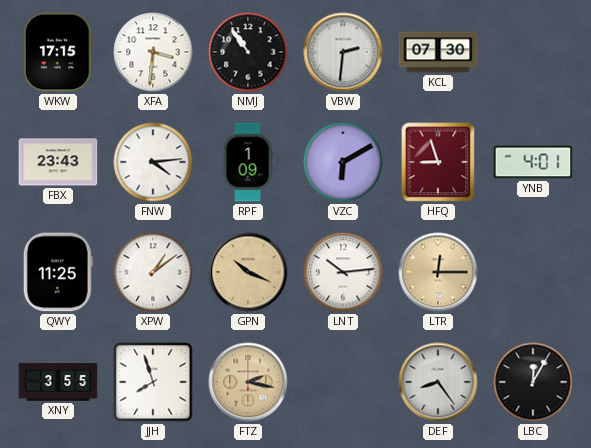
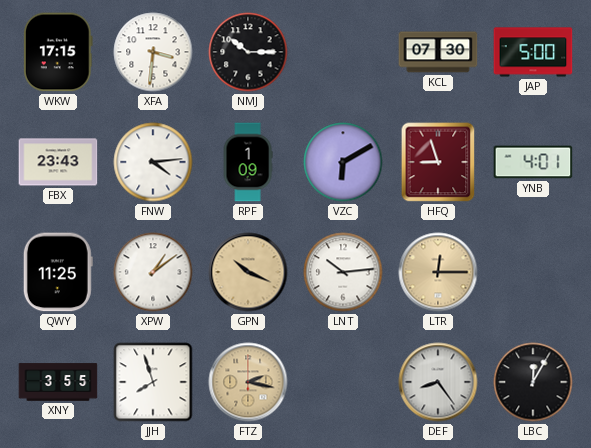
NMJ: 10:54 -> 10:15 (248, 52)
VBW: 2:31 -> none (343, 52)
JAP: none -> 5:00 (533, 52)
